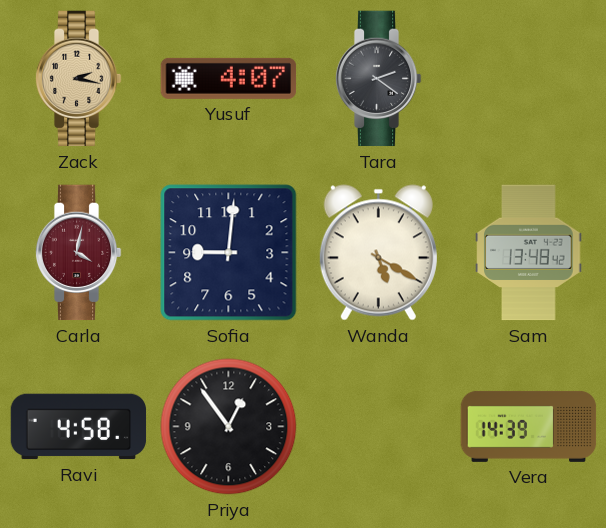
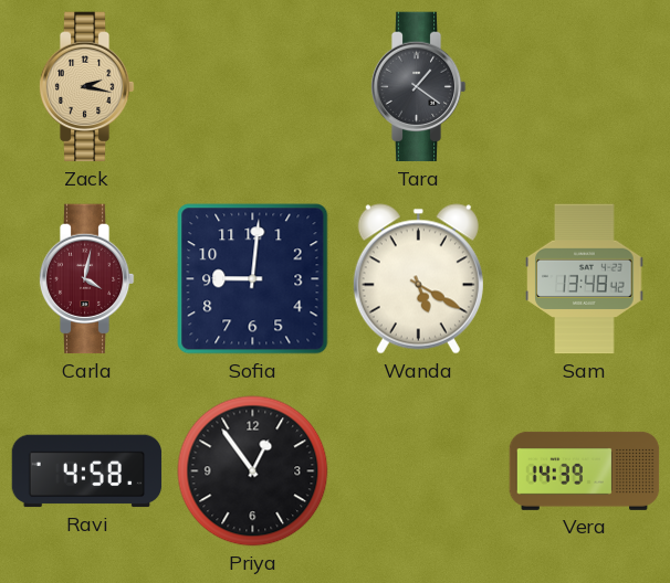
Yusuf: 4:07 -> none (229, 78)
Tara: 2:21 -> 1:21 (418, 87)
